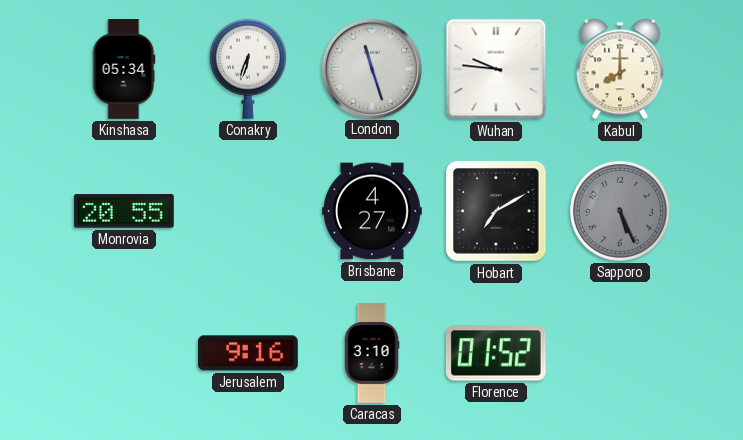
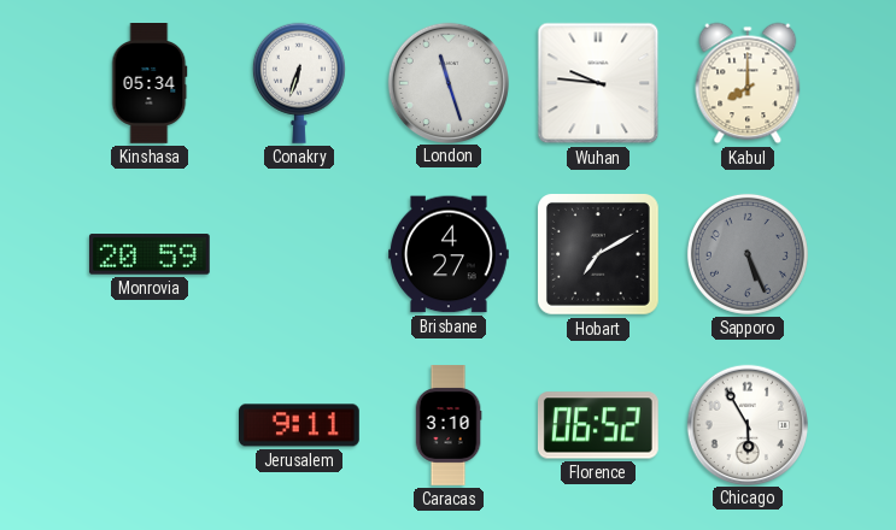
Monrovia: 20:55 -> 20:59 (150, 254)
Jerusalem: 9:16 -> 9:11 (300, 425)
Florence: 01:52 -> 06:52 (598, 425)
Chicago: none -> 5:55 (746, 424)
